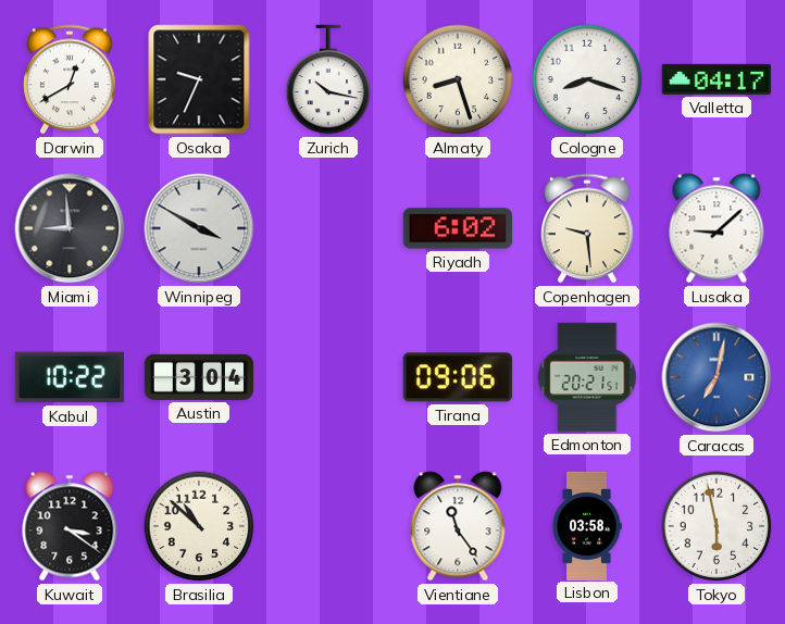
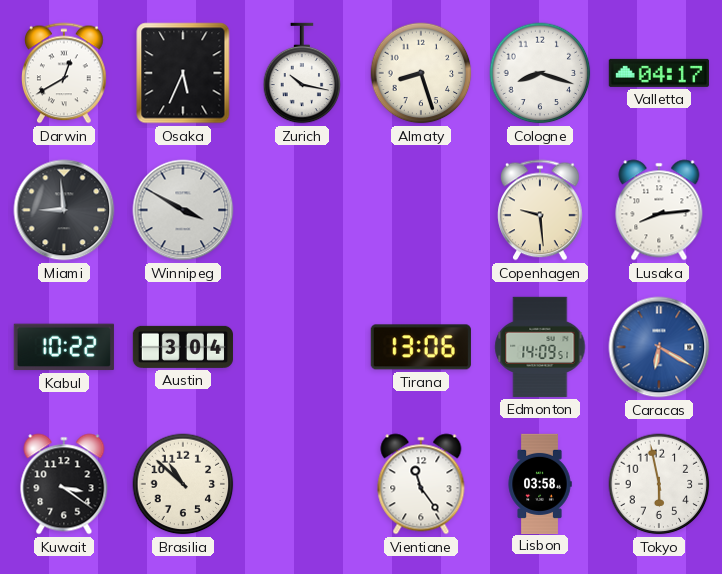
Osaka: 9:34 -> 5:34 (183, 73)
Riyadh: 6:02 -> none (458, 228)
Lusaka: 9:08 -> 8:14 (659, 210)
Tirana: 09:06 -> 13:06 (421, 347)
Edmonton: 20:21 -> 14:09 (540, 347)
Caracas: 7:02 -> 6:20 (659, 347)
